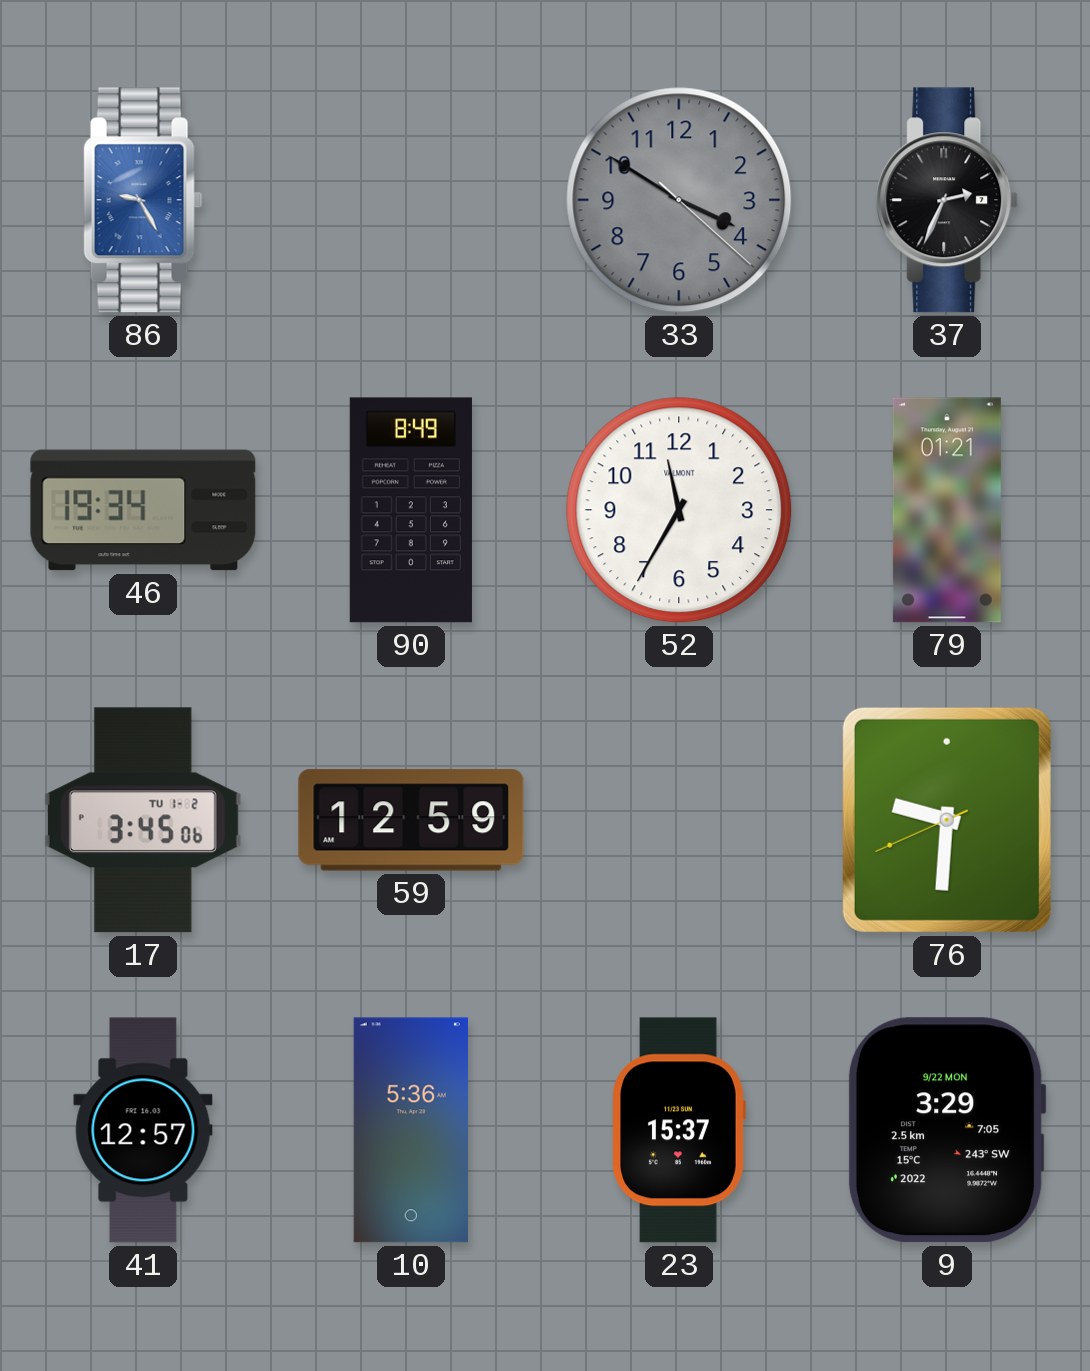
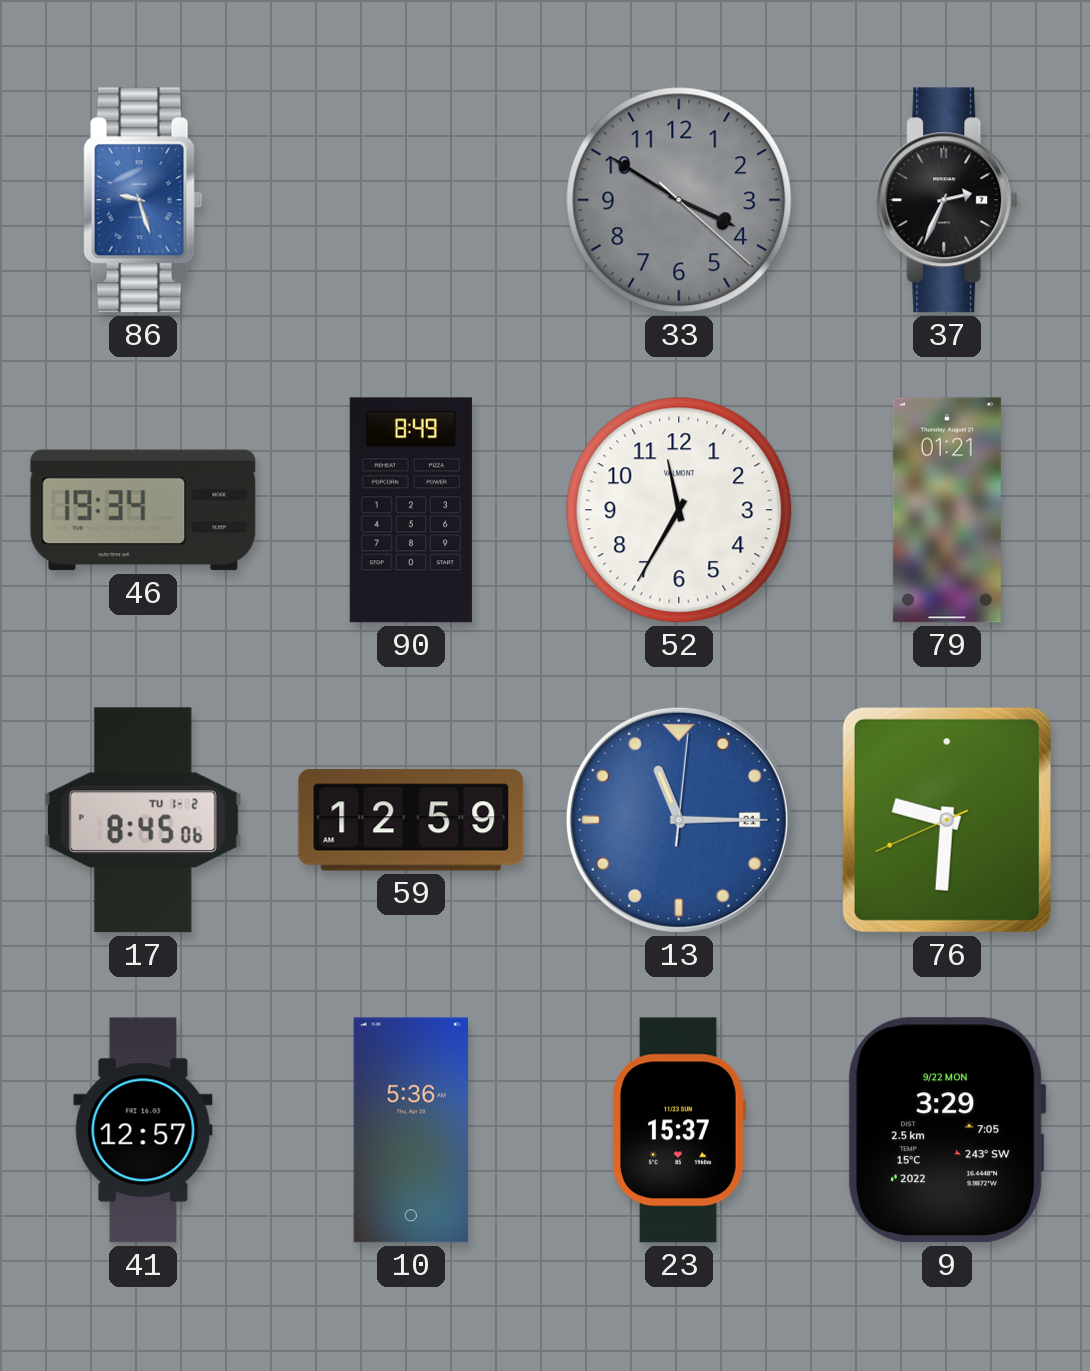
86: 9:25 -> 9:27 (143, 200)
17: 3:45 -> 8:45 (143, 820)
13: none -> 11:15 (679, 820)
